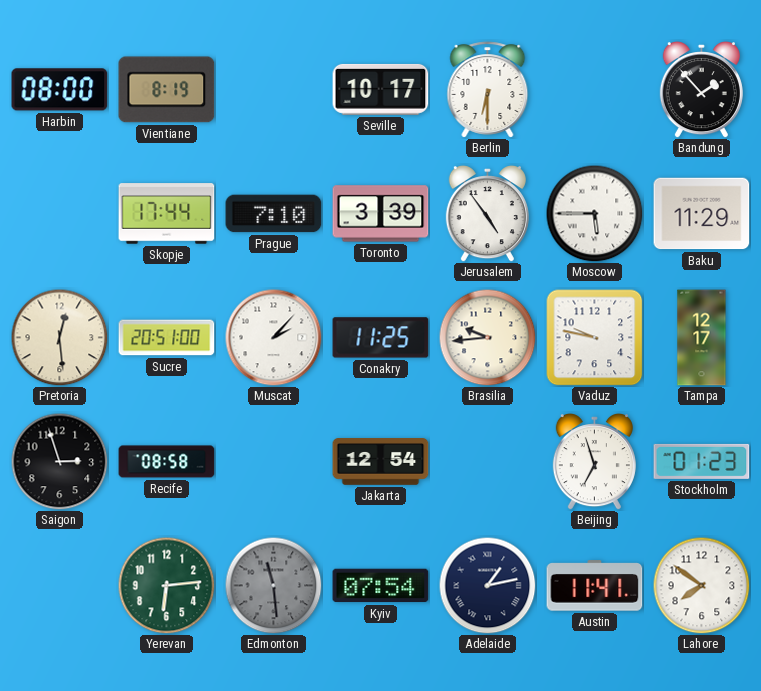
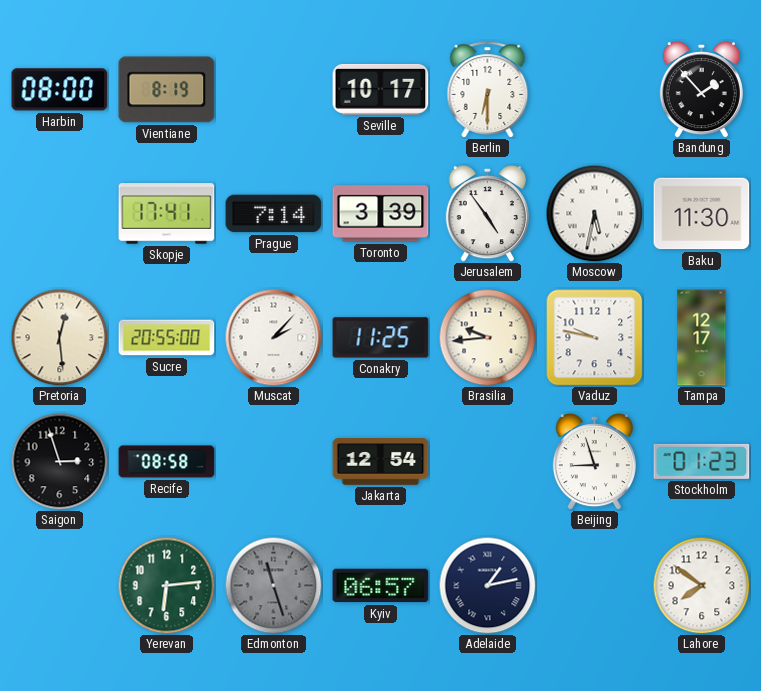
Skopje: 17:44 -> 17:41 (167, 214)
Prague: 7:10 -> 7:14 (274, 214)
Moscow: 5:45 -> 5:32 (594, 213)
Baku: 11:29 -> 11:30 (702, 214)
Sucre: 20:51 -> 20:55 (167, 338)
Beijing: 6:57 -> 8:57 (594, 462)
Edmonton: 11:29 -> 11:27 (273, 585)
Kyiv: 07:54 -> 06:57 (381, 586)
Austin: 11:41 -> none (595, 586)
